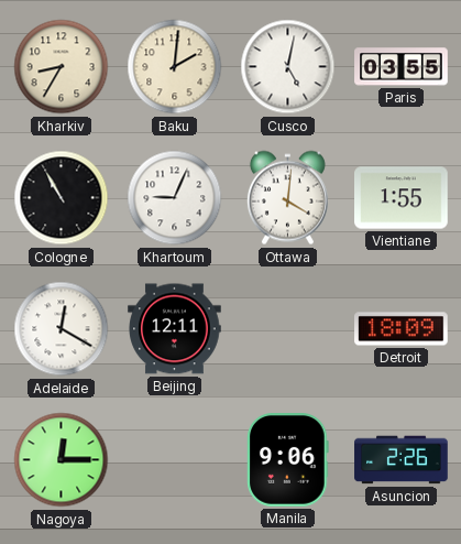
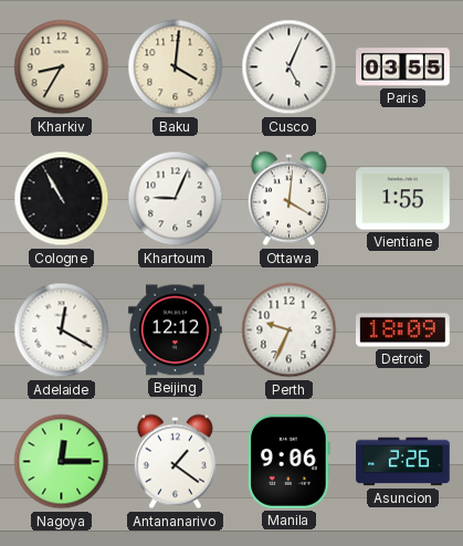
Baku: 2:01 -> 4:01 (176, 67)
Cusco: 5:02 -> 5:04 (290, 67)
Beijing: 12:11 -> 12:12 (176, 330)
Perth: none -> 9:34 (290, 330)
Antananarivo: none -> 1:21 (175, 462)
